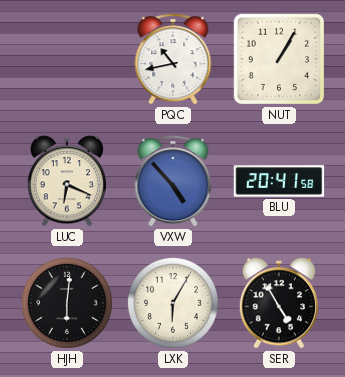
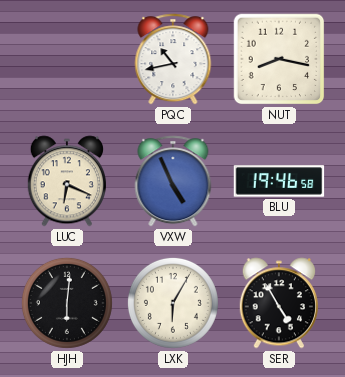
NUT: 1:05 -> 8:17 (279, 59)
VXW: 4:53 -> 4:56 (173, 181)
BLU: 20:41 -> 19:46 (279, 181)
